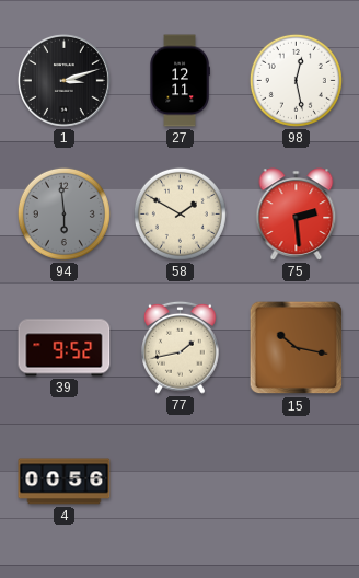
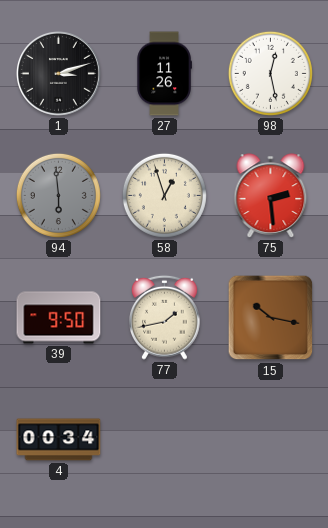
27: 12:11 -> 11:26 (164, 74)
58: 1:50 -> 12:57 (164, 195)
39: 9:52 -> 9:50 (59, 318)
4: 00:56 -> 00:34 (59, 440)
